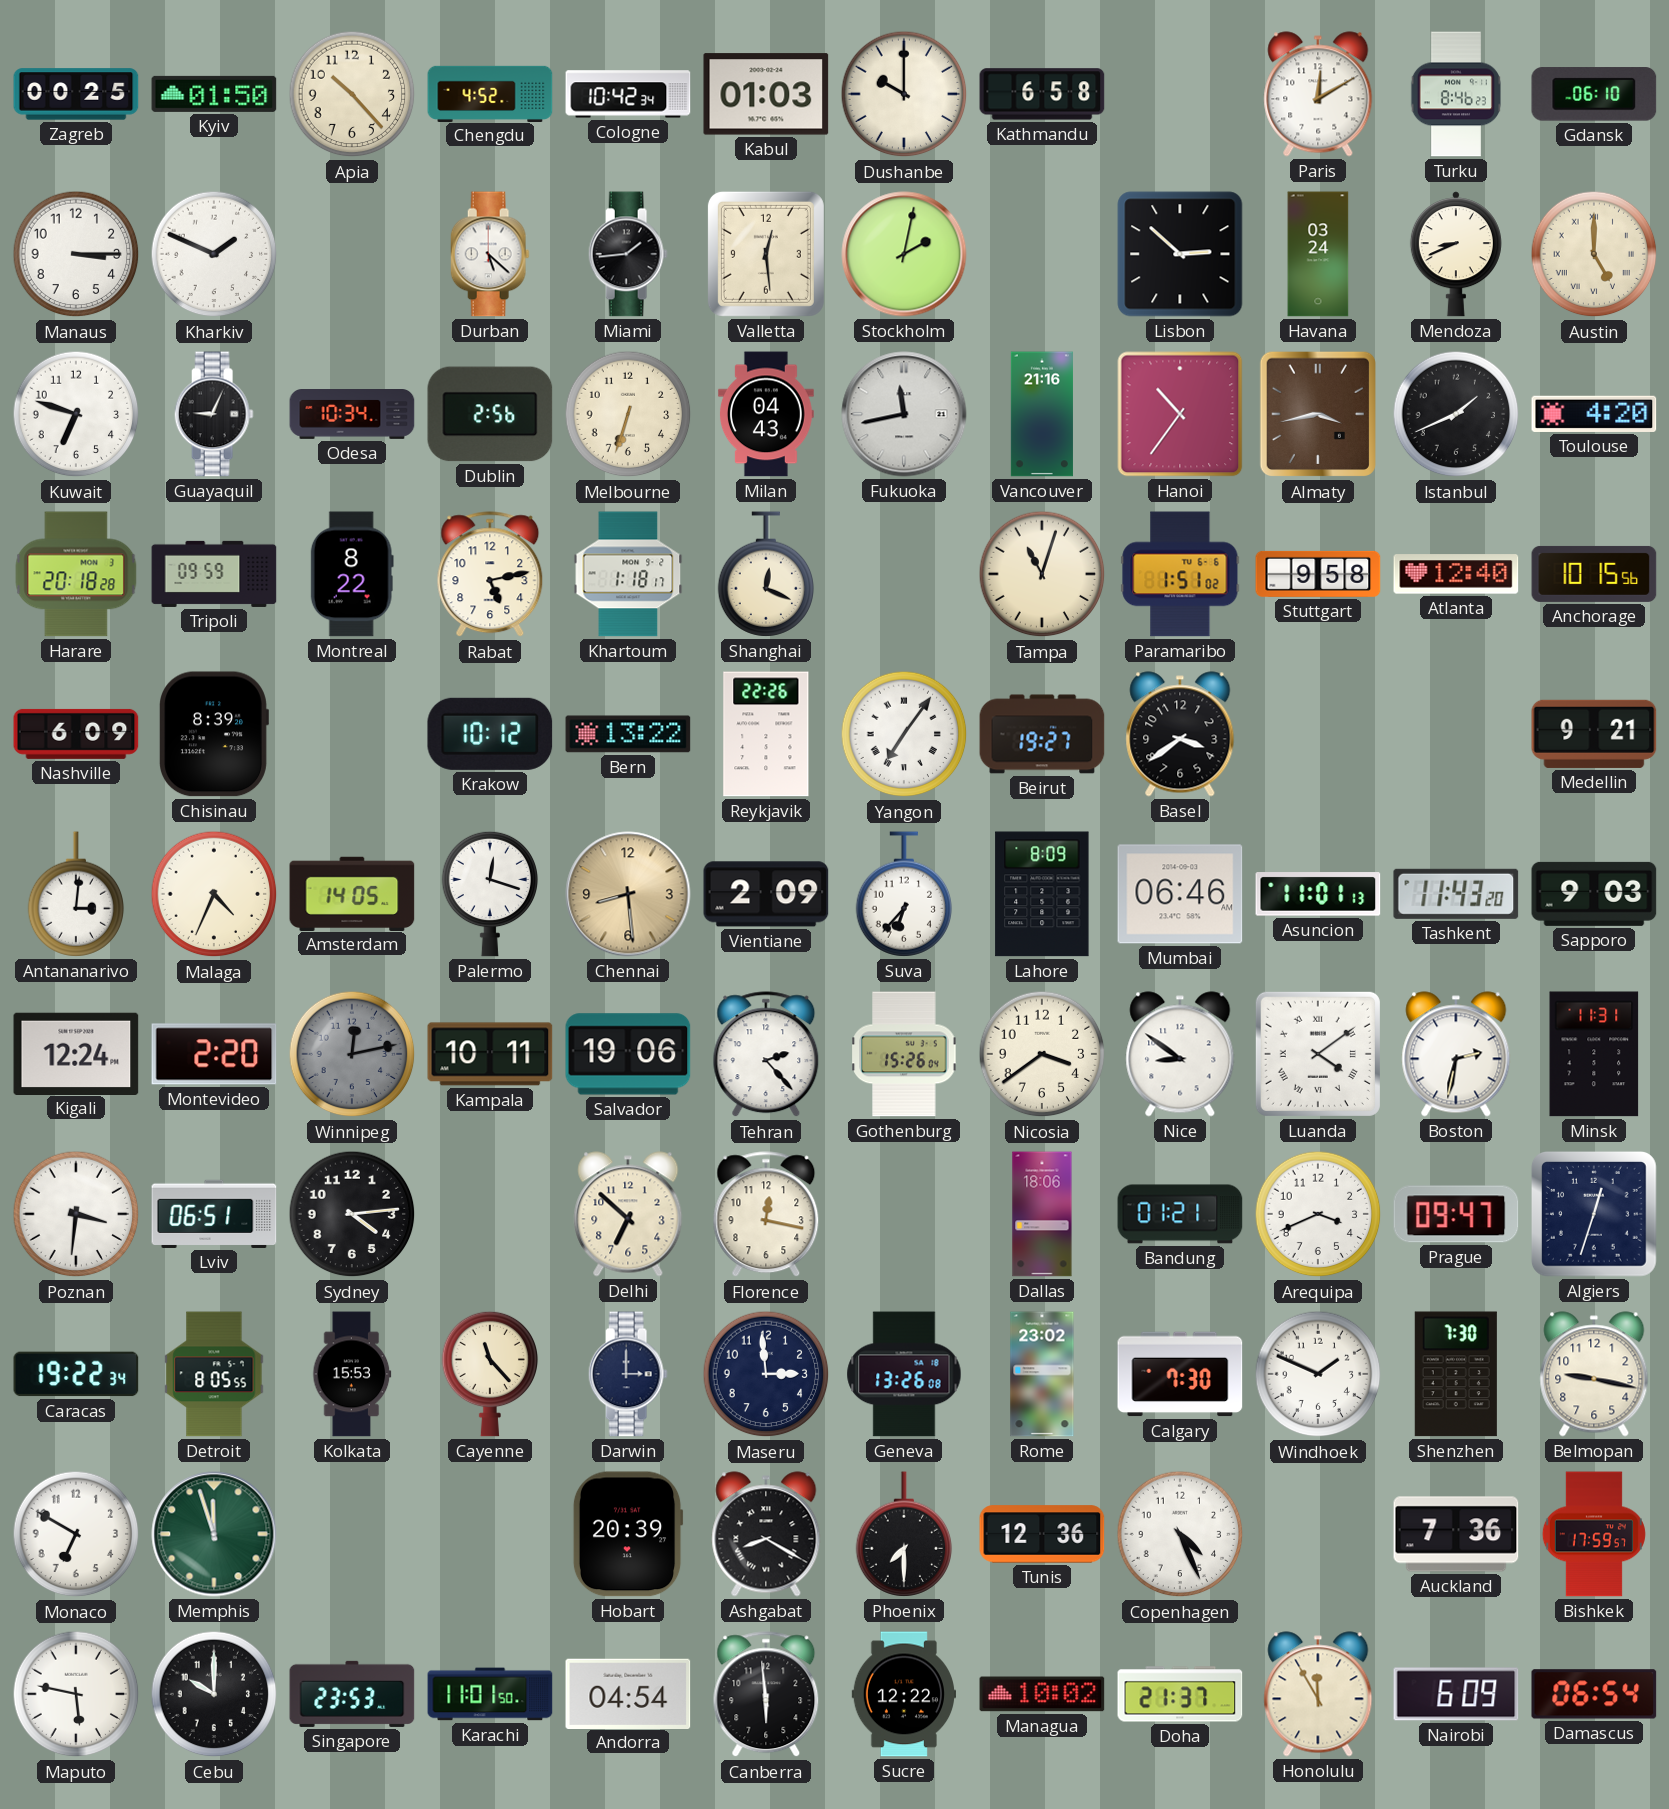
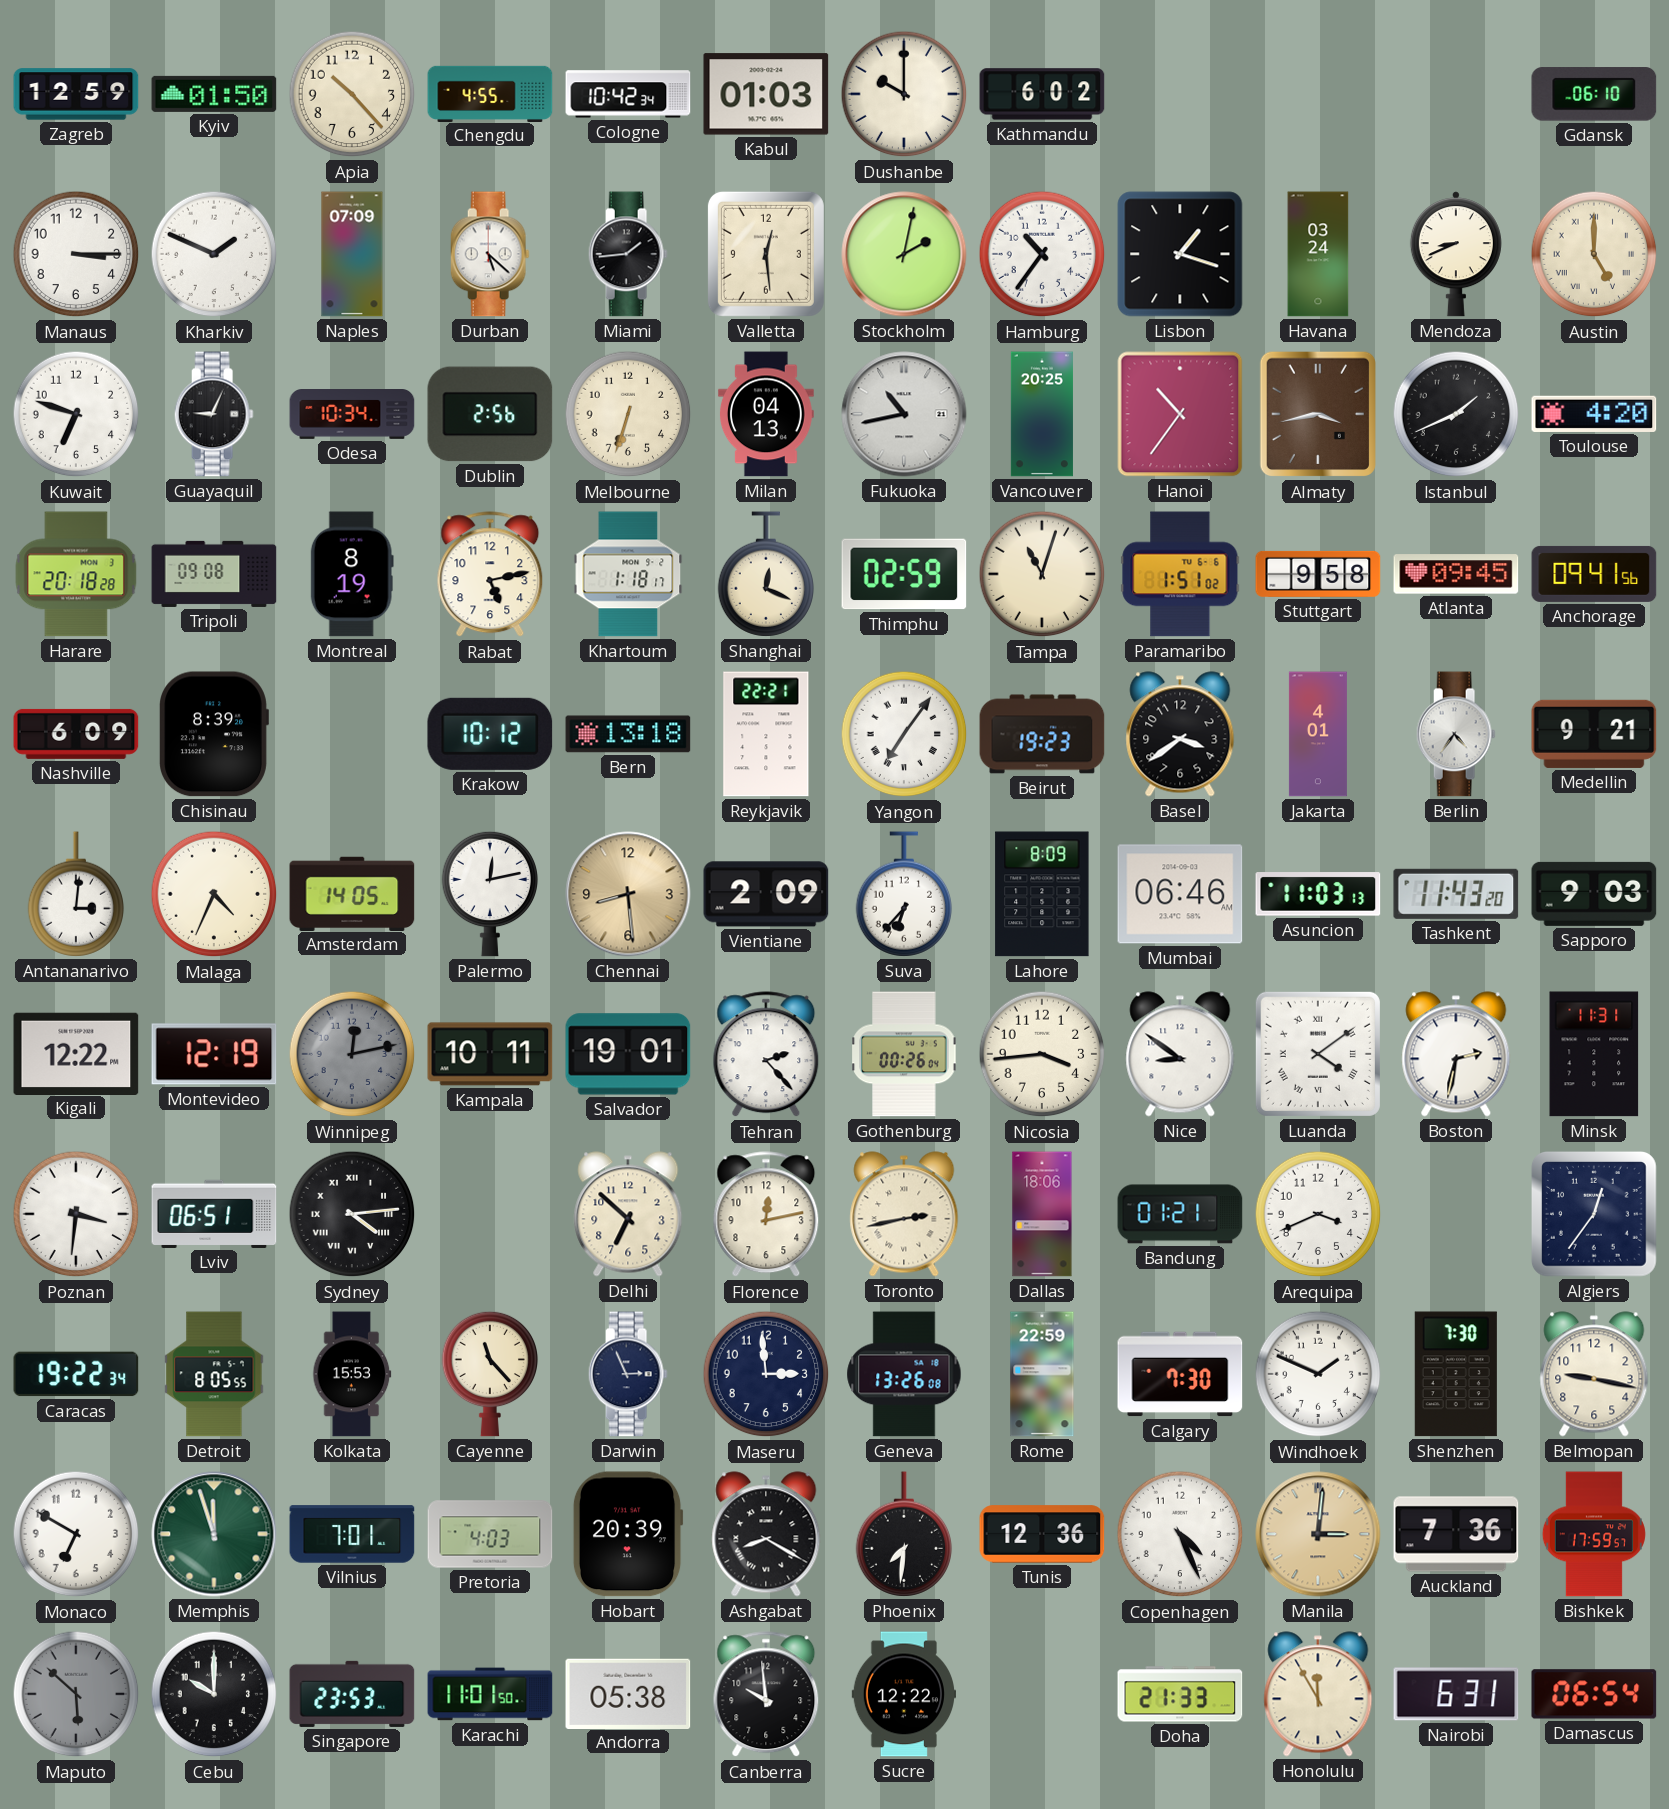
Zagreb: 00:25 -> 12:59 (76, 94)
Chengdu: 4:52 -> 4:55 (490, 93)
Kathmandu: 6:58 -> 6:02 (1042, 94)
Paris: 12:10 -> none (1318, 94)
Turku: 8:46 -> none (1455, 94)
Naples: none -> 07:09 (352, 254)
Hamburg: none -> 10:36 (1042, 254)
Lisbon: 2:52 -> 1:18 (1180, 254)
Milan: 04:43 -> 04:13 (766, 414)
Fukuoka: 11:43 -> 10:43 (904, 414)
Vancouver: 21:16 -> 20:25 (1042, 414)
Tripoli: 09:59 -> 09:08 (214, 574)
Montreal: 8:22 -> 8:19 (352, 574)
Thimphu: none -> 02:59 (904, 574)
Atlanta: 12:40 -> 09:45 (1456, 574)
Anchorage: 10:15 -> 09:41 (1594, 574)
Bern: 13:22 -> 13:18 (628, 734)
Reykjavik: 22:26 -> 22:21 (766, 734)
Beirut: 19:27 -> 19:23 (1042, 734)
Jakarta: none -> 4:01 (1318, 734)
Berlin: none -> 4:36 (1456, 734)
Palermo: 12:18 -> 12:13 (490, 894)
Asuncion: 11:01 -> 11:03 (1318, 894)
Kigali: 12:24 -> 12:22 (76, 1053)
Montevideo: 2:20 -> 12:19 (214, 1054)
Salvador: 19:06 -> 19:01 (628, 1054)
Gothenburg: 15:26 -> 00:26 (904, 1054)
Nicosia: 3:39 -> 3:44 (1042, 1054)
Sydney numerals: Arabic -> Roman (352, 1214)
Florence: 12:17 -> 12:13 (766, 1215)
Toronto: none -> 2:43 (904, 1214)
Prague: 09:47 -> none (1456, 1214)
Algiers: 12:33 -> 12:36 (1594, 1214)
Darwin: 3:00 -> 2:56 (628, 1374)
Rome: 23:02 -> 22:59 (1042, 1374)
Vilnius: none -> 7:01 (352, 1534)
Pretoria: none -> 4:03 (490, 1534)
Phoenix: 7:30 -> 7:31 (904, 1534)
Manila: none -> 3:01 (1318, 1534)
Maputo: 5:47 -> 5:52 (76, 1694)
Maputo dial: white -> grey (76, 1694)
Andorra: 04:54 -> 05:38 (628, 1693)
Canberra: 5:59 -> 9:59 (766, 1695)
Managua: 10:02 -> none (1042, 1694)
Doha: 21:37 -> 21:33 (1180, 1694)
Nairobi: 6:09 -> 6:31 (1456, 1694)
